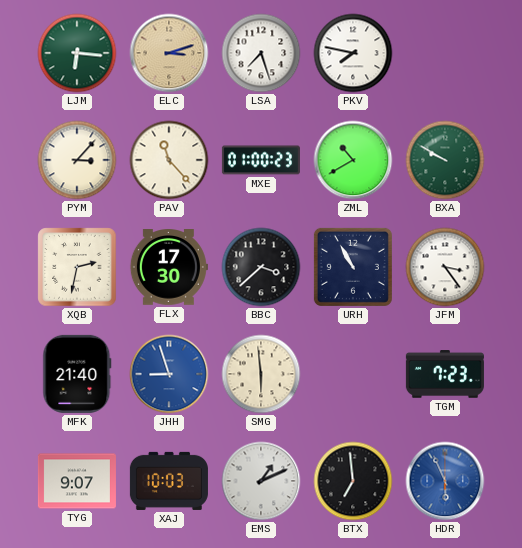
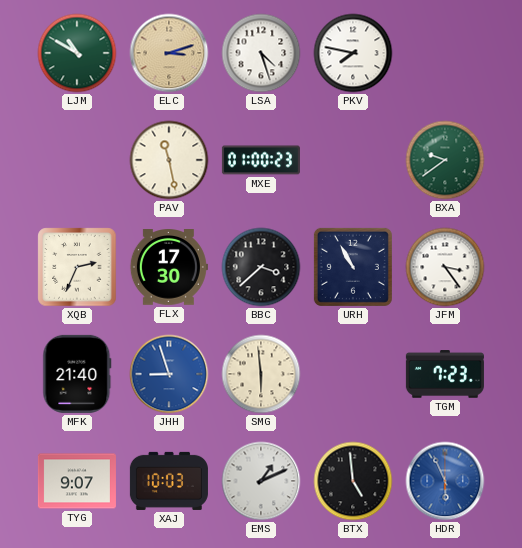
LJM: 6:16 -> 10:50 (77, 53)
LSA: 7:27 -> 4:27 (261, 53)
PYM: 3:07 -> none (77, 160)
PAV: 11:23 -> 11:28 (169, 160)
ZML: 10:40 -> none (353, 160)
BXA: 9:50 -> 9:39 (445, 160)
XQB: 2:32 -> 2:34 (77, 267)
BTX: 6:59 -> 4:59 (353, 481)
